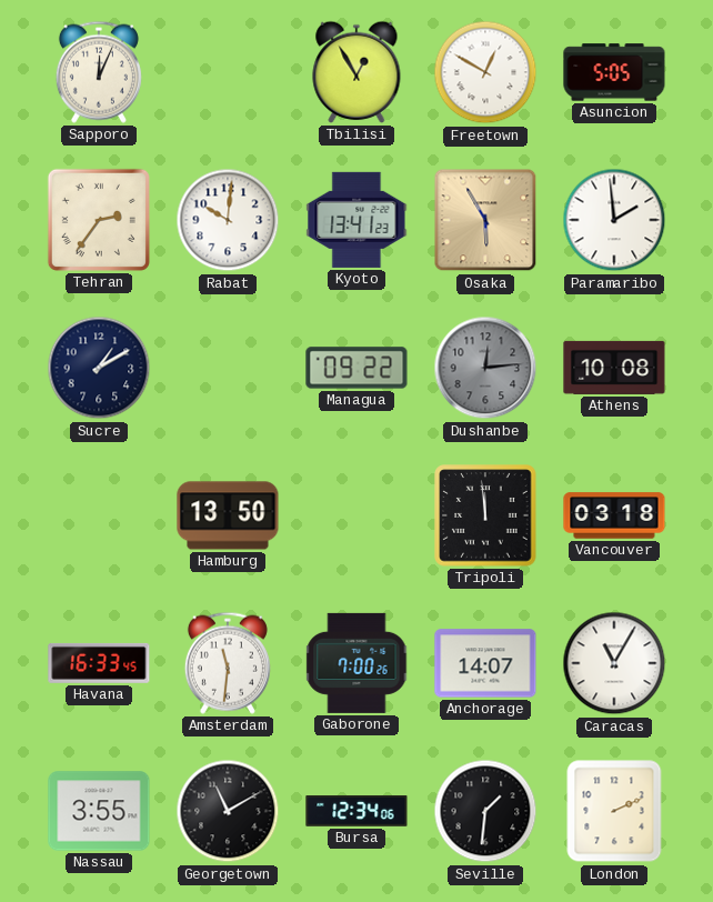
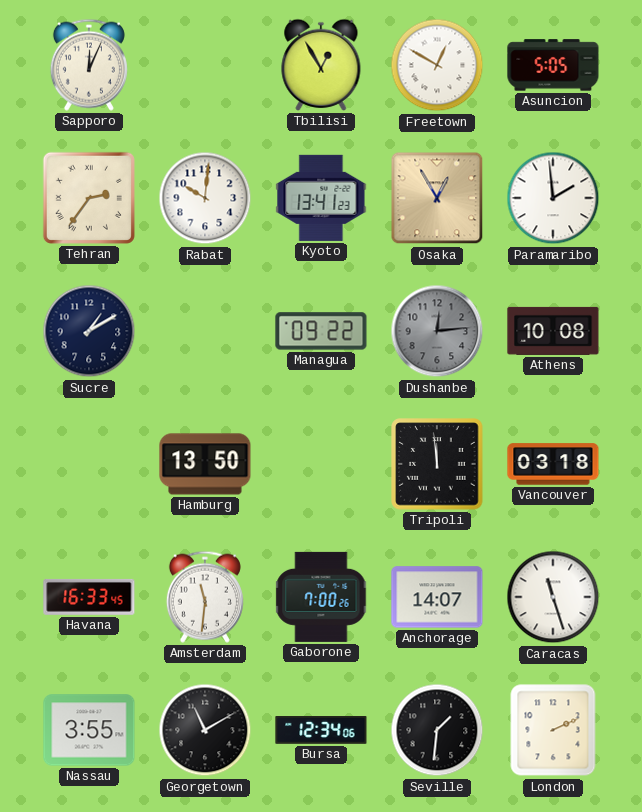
Osaka: 5:55 -> 12:55 (437, 198)
Caracas: 11:05 -> 11:27 (553, 597)
